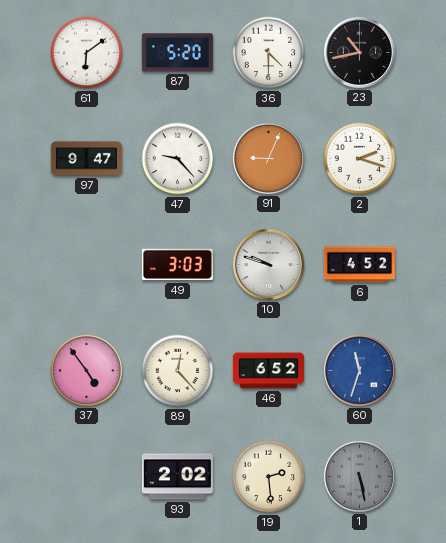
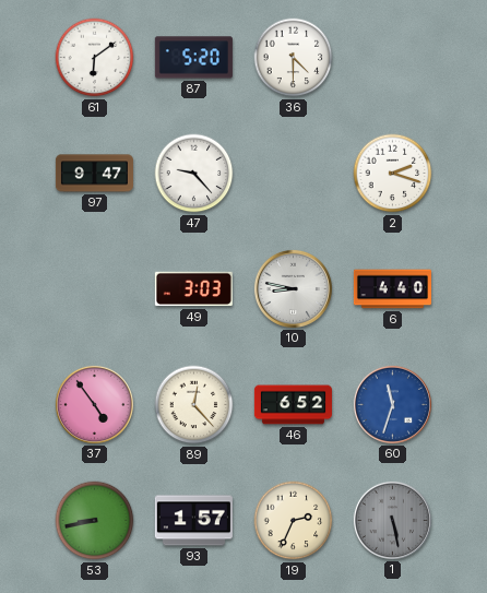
23: 10:43 -> none (359, 52)
91: 9:04 -> none (268, 158)
10: 9:48 -> 8:47 (293, 288)
6: 4:52 -> 4:40 (392, 289)
53: none -> 8:43 (95, 521)
93: 2:02 -> 1:57 (193, 521)
19: 2:29 -> 2:34 (294, 521)
